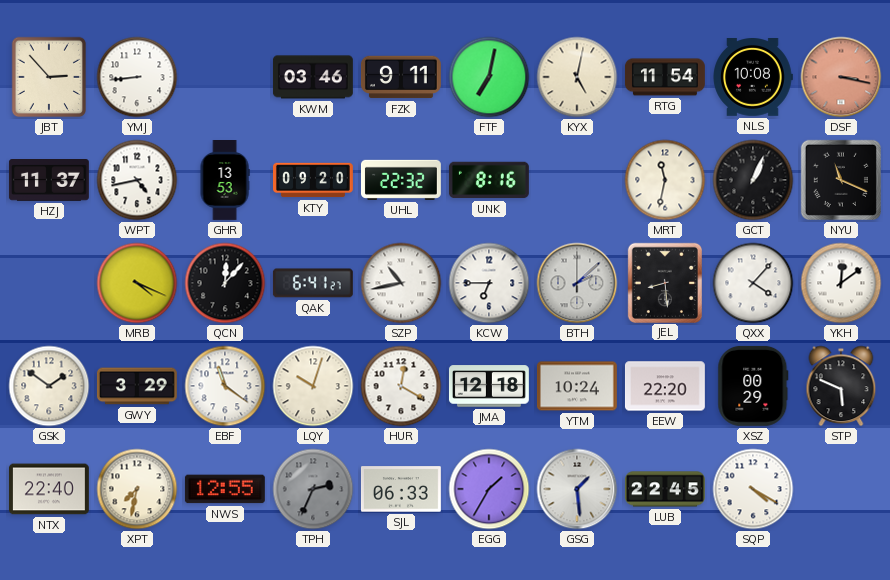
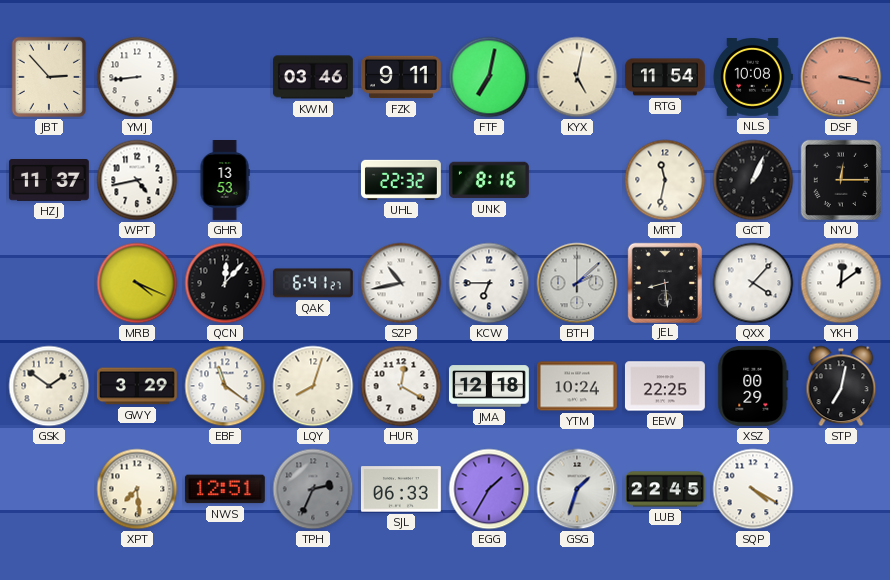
KTY: 09:20 -> none (314, 180)
NYU: 11:19 -> 12:15 (841, 180)
LQY: 10:03 -> 8:03 (313, 386)
EEW: 22:20 -> 22:25 (665, 386)
STP: 5:49 -> 7:02 (841, 386)
NTX: 22:40 -> none (49, 489)
XPT: 7:32 -> 7:29 (137, 489)
NWS: 12:55 -> 12:51 (225, 489)
GSG: 1:29 -> 1:33 (577, 489)
